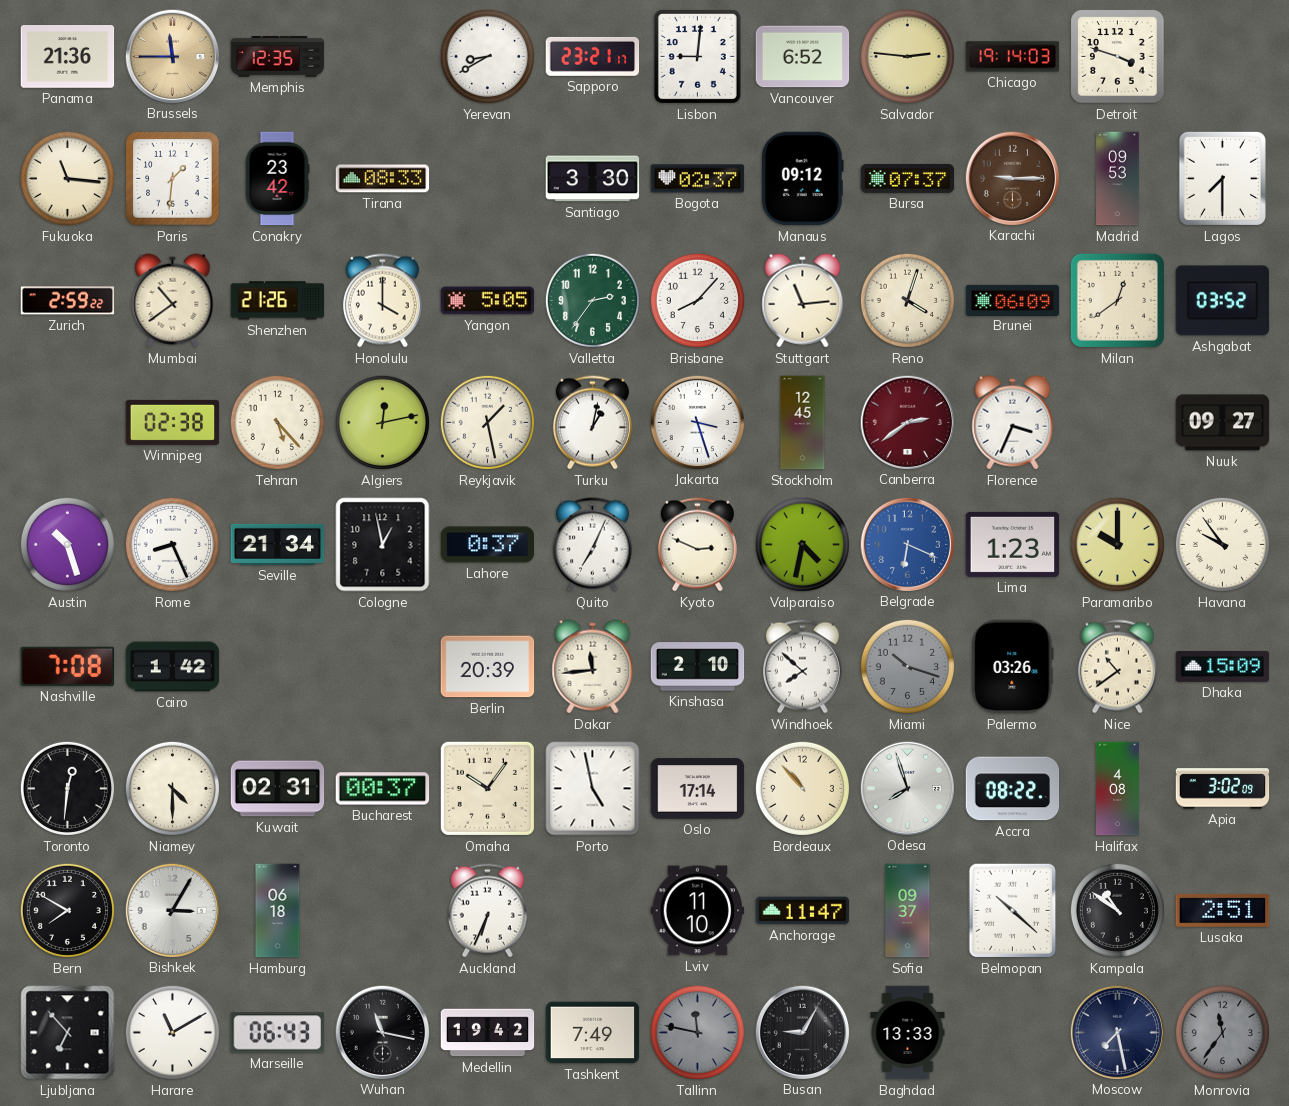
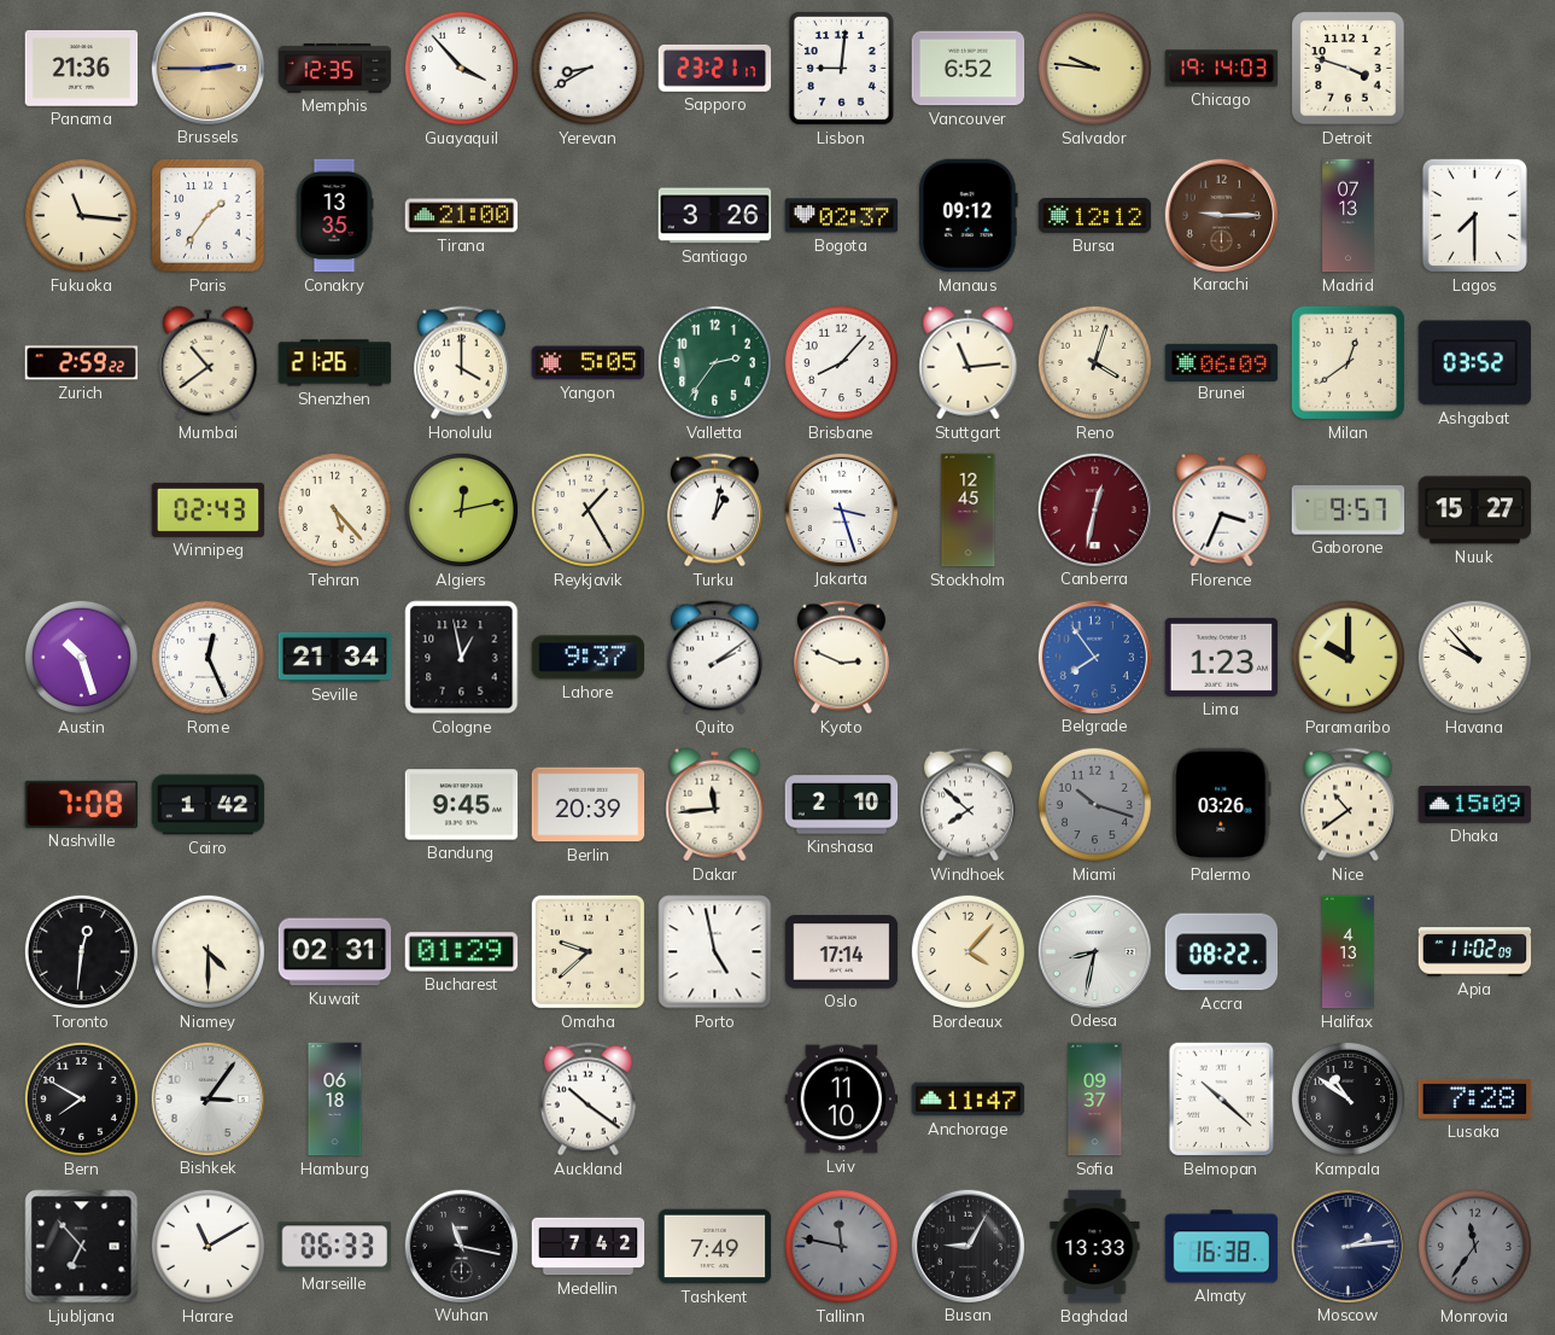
Brussels: 11:45 -> 2:45 (207, 68)
Guayaquil: none -> 3:53 (461, 68)
Salvador: 2:46 -> 9:46 (1094, 68)
Paris: 1:31 -> 1:36 (209, 216)
Conakry: 23:42 -> 13:35 (334, 216)
Tirana: 08:33 -> 21:00 (462, 216)
Santiago: 3:30 -> 3:26 (715, 216)
Bursa: 07:37 -> 12:12 (1095, 215)
Madrid: 09:53 -> 07:13 (1349, 216)
Winnipeg: 02:38 -> 02:43 (209, 509)
Reykjavik: 1:28 -> 1:25 (587, 509)
Canberra: 2:39 -> 12:32 (1094, 509)
Gaborone: none -> 9:57 (1349, 511)
Nuuk: 09:27 -> 15:27 (1475, 511)
Rome: 8:26 -> 12:26 (207, 657)
Lahore: 0:37 -> 9:37 (589, 658)
Quito: 7:04 -> 2:09 (714, 658)
Valparaiso: 4:32 -> none (802, 544)
Belgrade: 6:19 -> 7:54 (1094, 657)
Havana: 9:54 -> 9:53 (1474, 657)
Bandung: none -> 9:45 (462, 805)
Bucharest: 00:37 -> 01:29 (462, 952)
Omaha: 10:06 -> 9:38 (587, 951)
Bordeaux: 10:53 -> 4:07 (968, 951)
Odesa: 7:57 -> 8:32 (1094, 951)
Halifax: 4:08 -> 4:13 (1348, 952)
Apia: 3:02 -> 11:02 (1475, 952)
Bishkek: 3:05 -> 3:06 (207, 1098)
Auckland: 6:34 -> 10:21 (587, 1100)
Lusaka: 2:51 -> 7:28 (1475, 1100)
Marseille: 06:43 -> 06:33 (335, 1247)
Medellin: 19:42 -> 7:42 (589, 1247)
Almaty: none -> 16:38 (1222, 1247)
Moscow: 7:28 -> 2:14 (1348, 1246)
